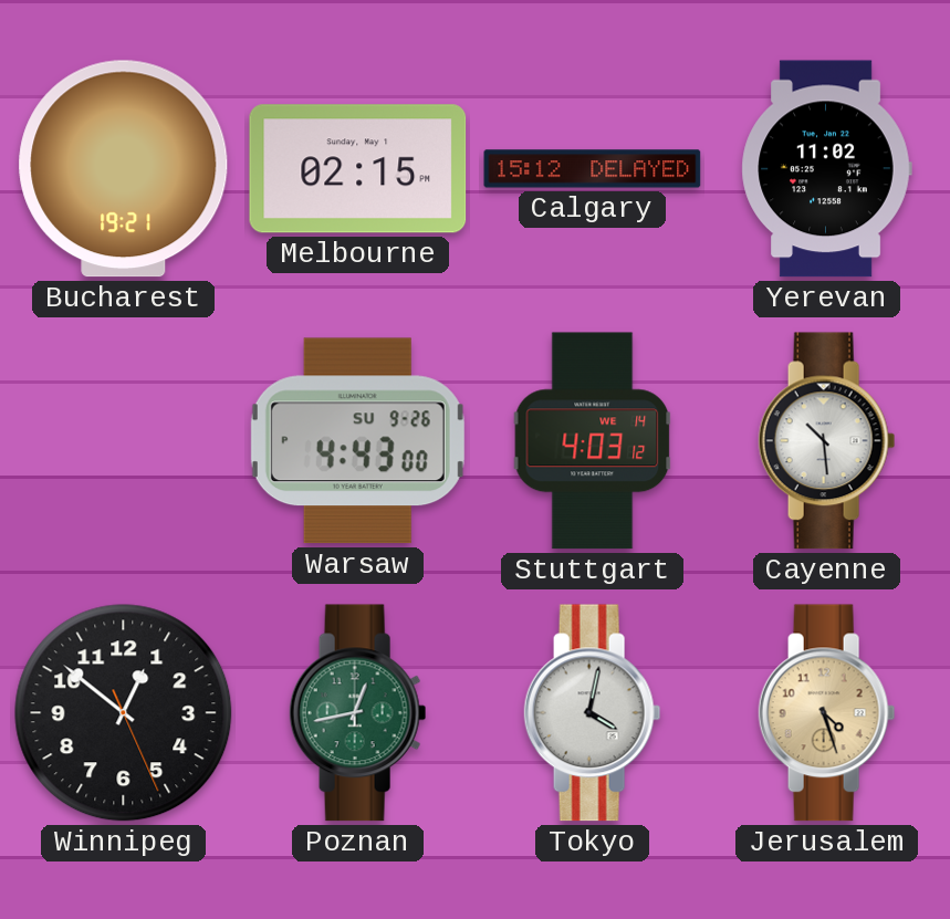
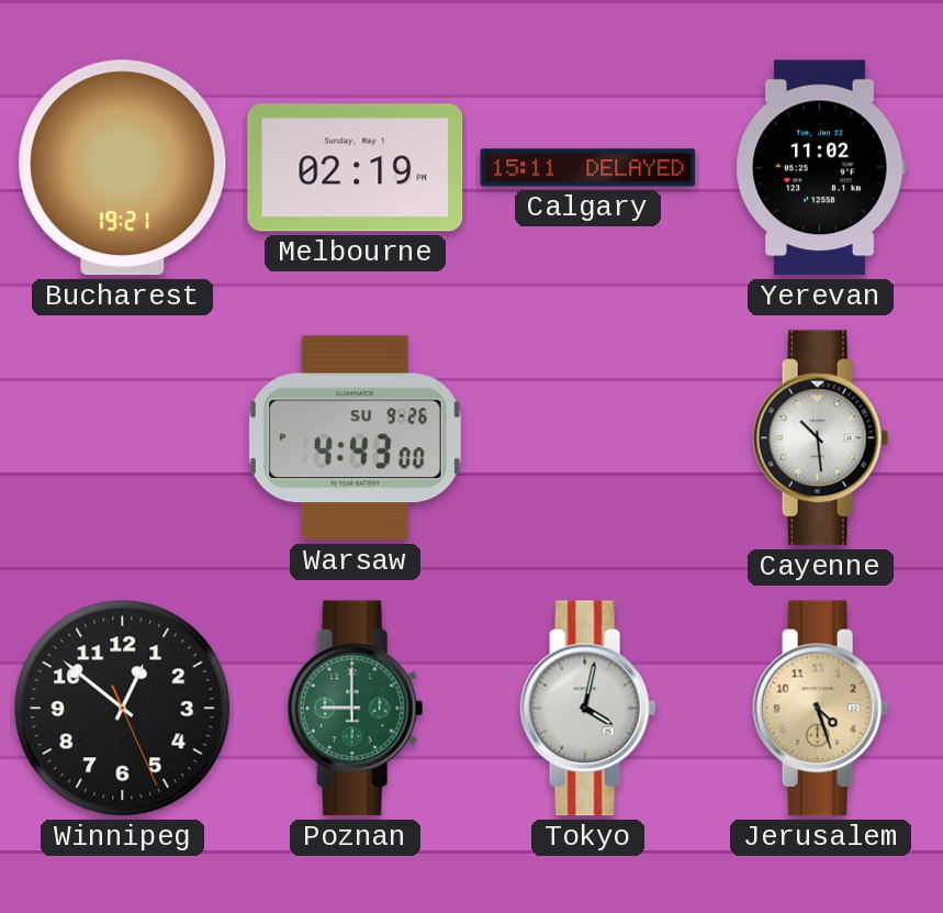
Melbourne: 02:15 -> 02:19 (356, 168)
Calgary: 15:12 -> 15:11 (588, 168)
Stuttgart: 4:03 -> none (593, 441)
Poznan: 12:43 -> 9:00 (356, 709)
